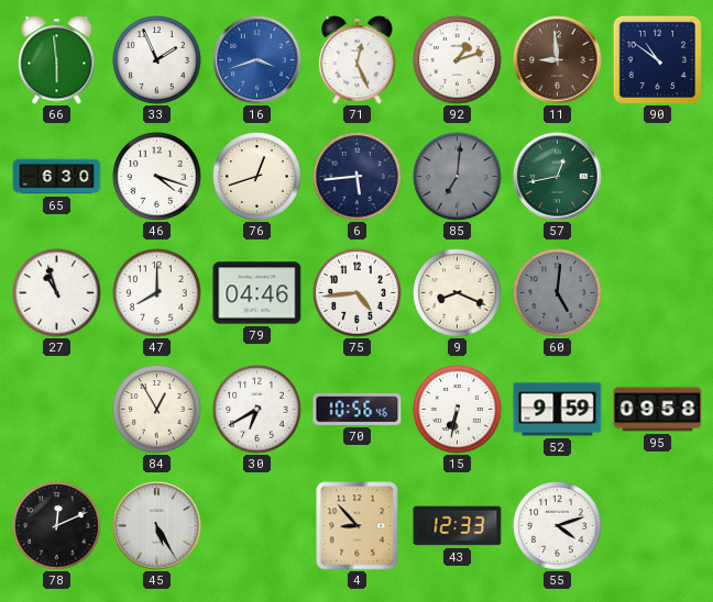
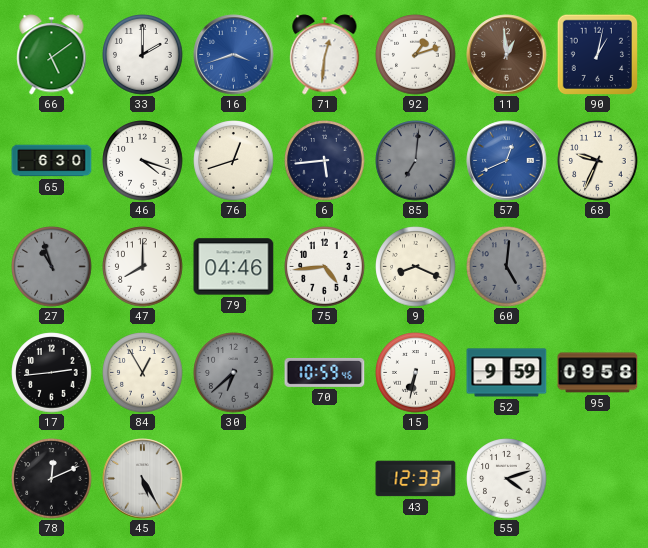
66: 5:59 -> 5:09 (52, 55)
33: 1:56 -> 2:00 (143, 55)
71: 12:26 -> 12:31 (325, 55)
11: 8:59 -> 12:59 (507, 55)
90: 10:51 -> 1:02 (597, 54)
57: 12:43 -> 12:41 (507, 161)
57 dial: green -> blue (507, 161)
68: none -> 9:34 (598, 161)
27 dial: white -> grey (52, 267)
17: none -> 2:44 (52, 373)
30: 6:40 -> 6:38 (234, 373)
30 dial: white -> grey (234, 373)
70: 10:56 -> 10:59 (325, 372)
4: 8:53 -> none (358, 526)
